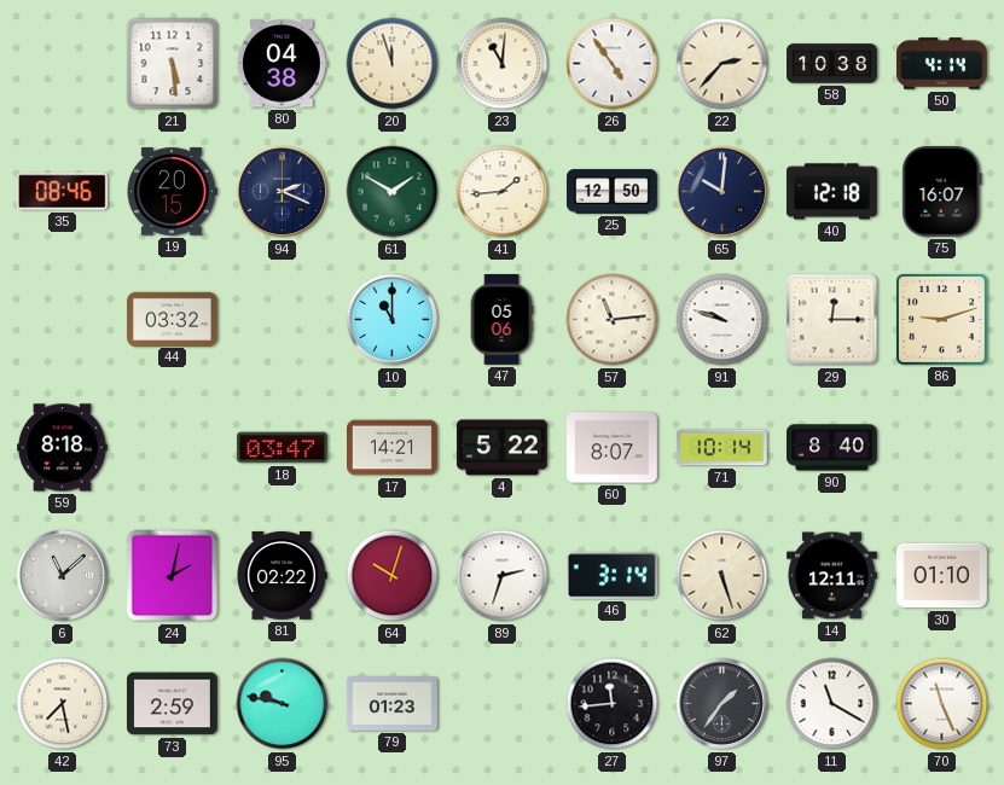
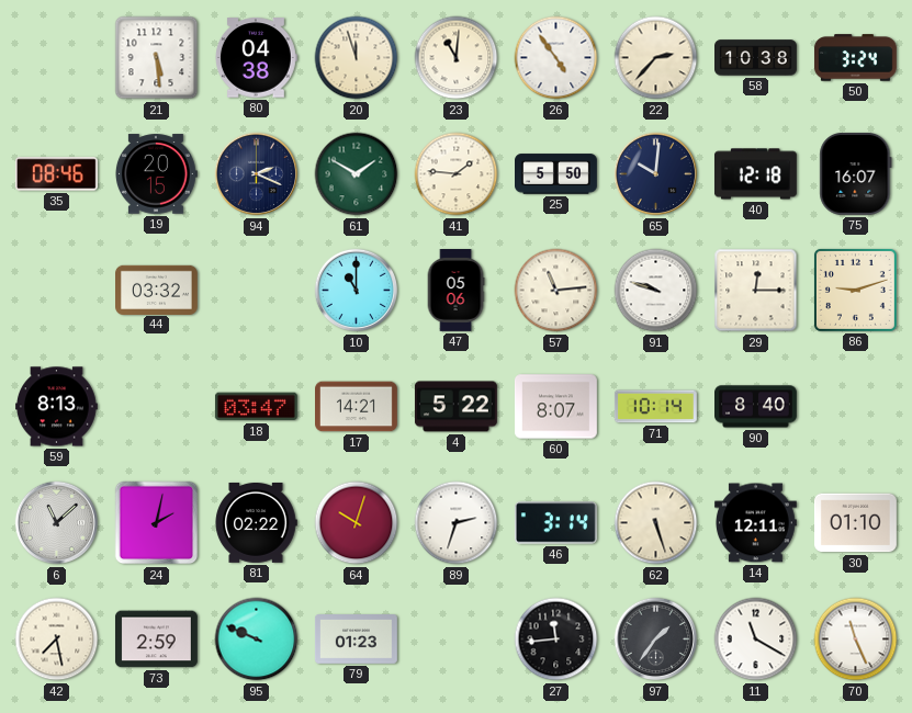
50: 4:14 -> 3:24 (855, 58)
41: 1:44 -> 1:46 (457, 174)
25: 12:50 -> 5:50 (556, 174)
59: 8:18 -> 8:13 (57, 407)
95: 9:47 -> 9:49 (257, 640)
